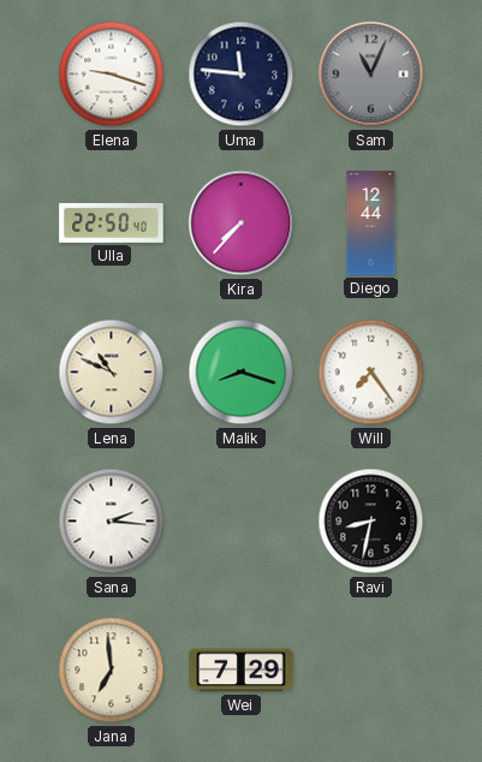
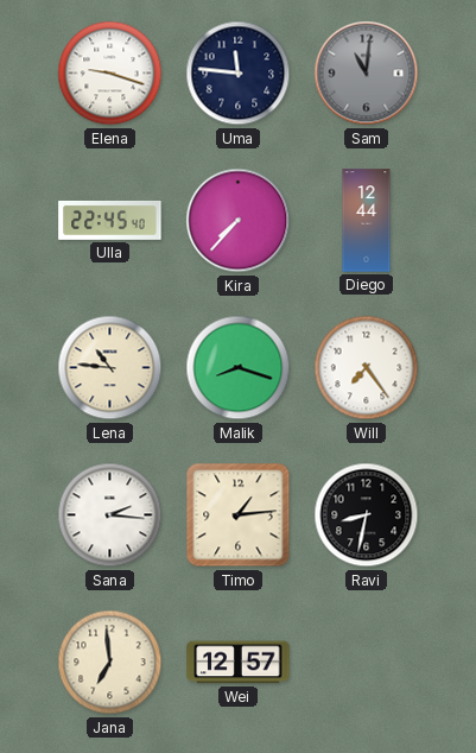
Sam: 11:04 -> 11:01 (367, 74)
Ulla: 22:50 -> 22:45 (110, 220)
Lena: 10:49 -> 10:46 (110, 368)
Timo: none -> 1:14 (239, 515)
Wei: 7:29 -> 12:57 (239, 663)
